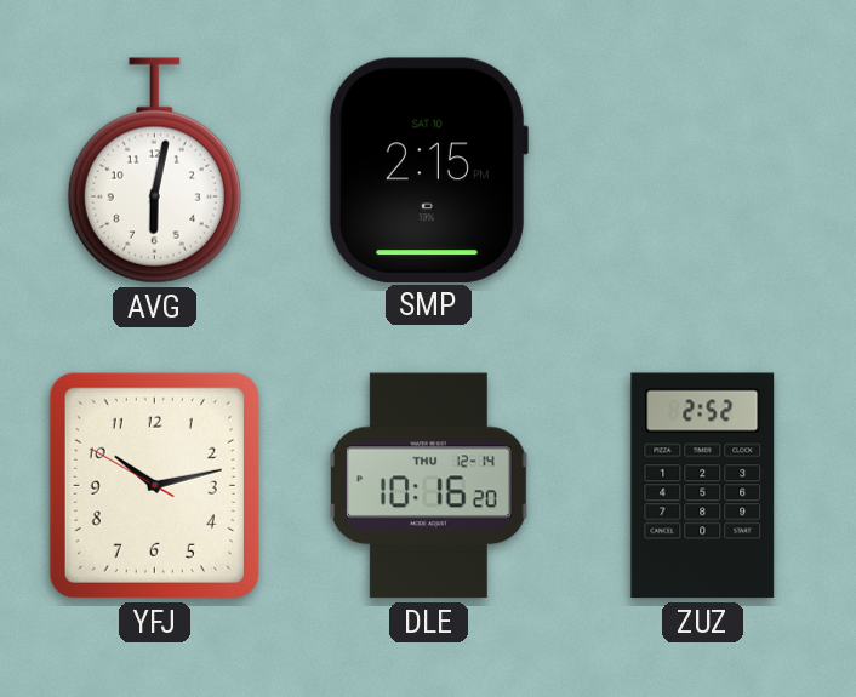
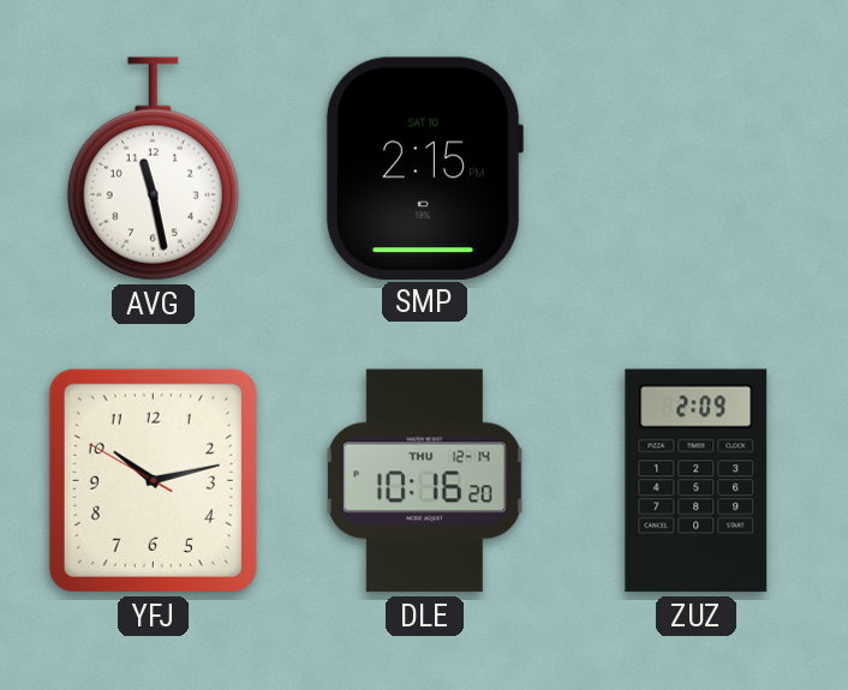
AVG: 6:02 -> 11:28 (153, 169)
ZUZ: 2:52 -> 2:09 (697, 481)
